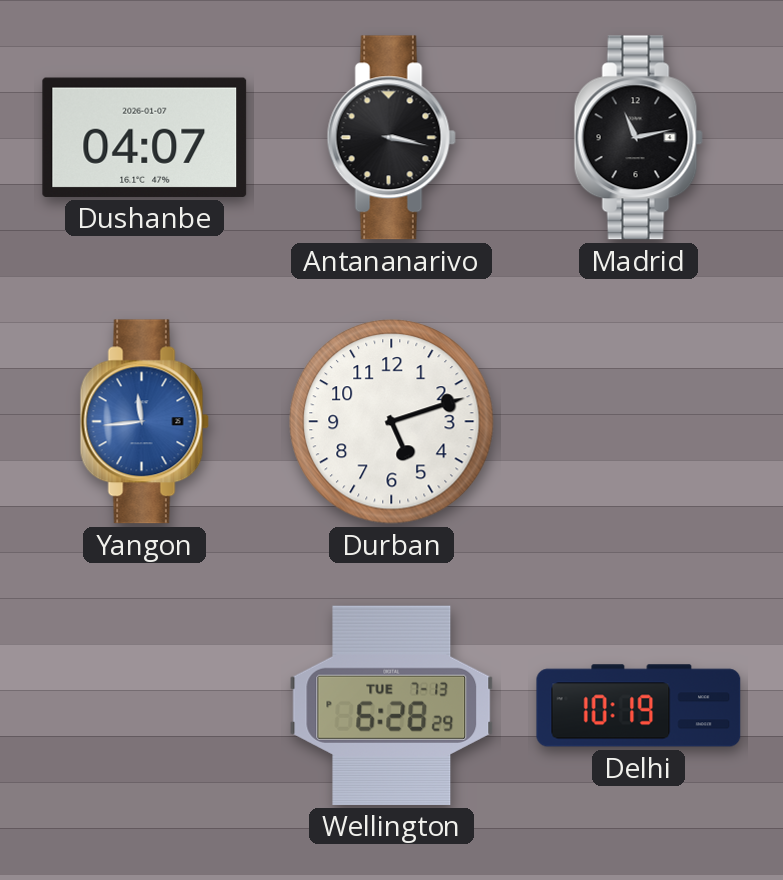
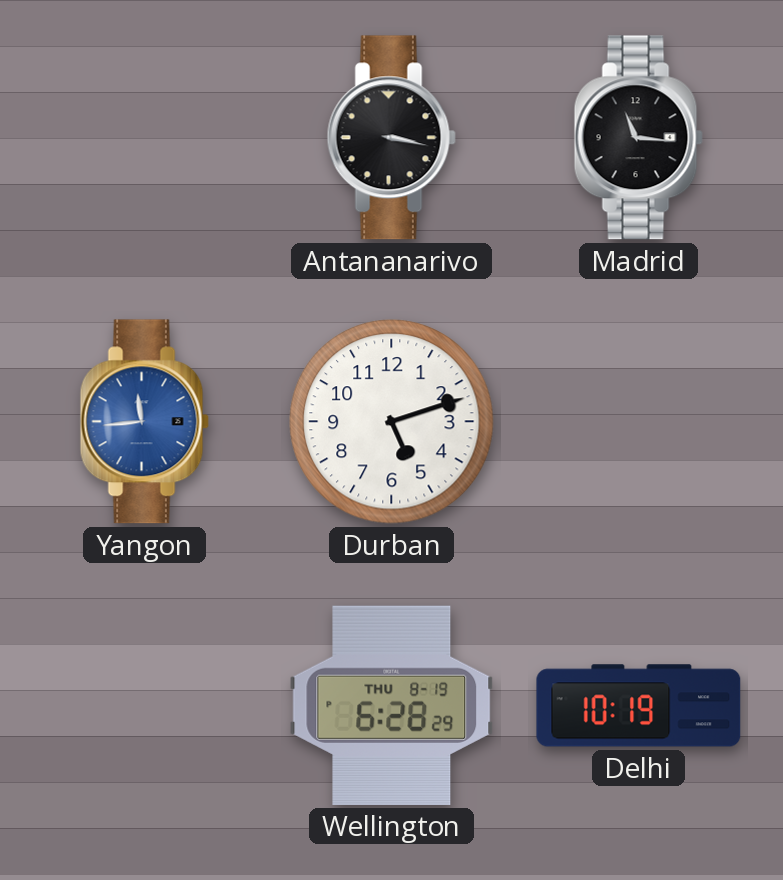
Dushanbe: 04:07 -> none (145, 137)
Madrid: 11:13 -> 11:16 (638, 138)
Wellington date: TUE 7-13 -> THU 8-19 (392, 705)
